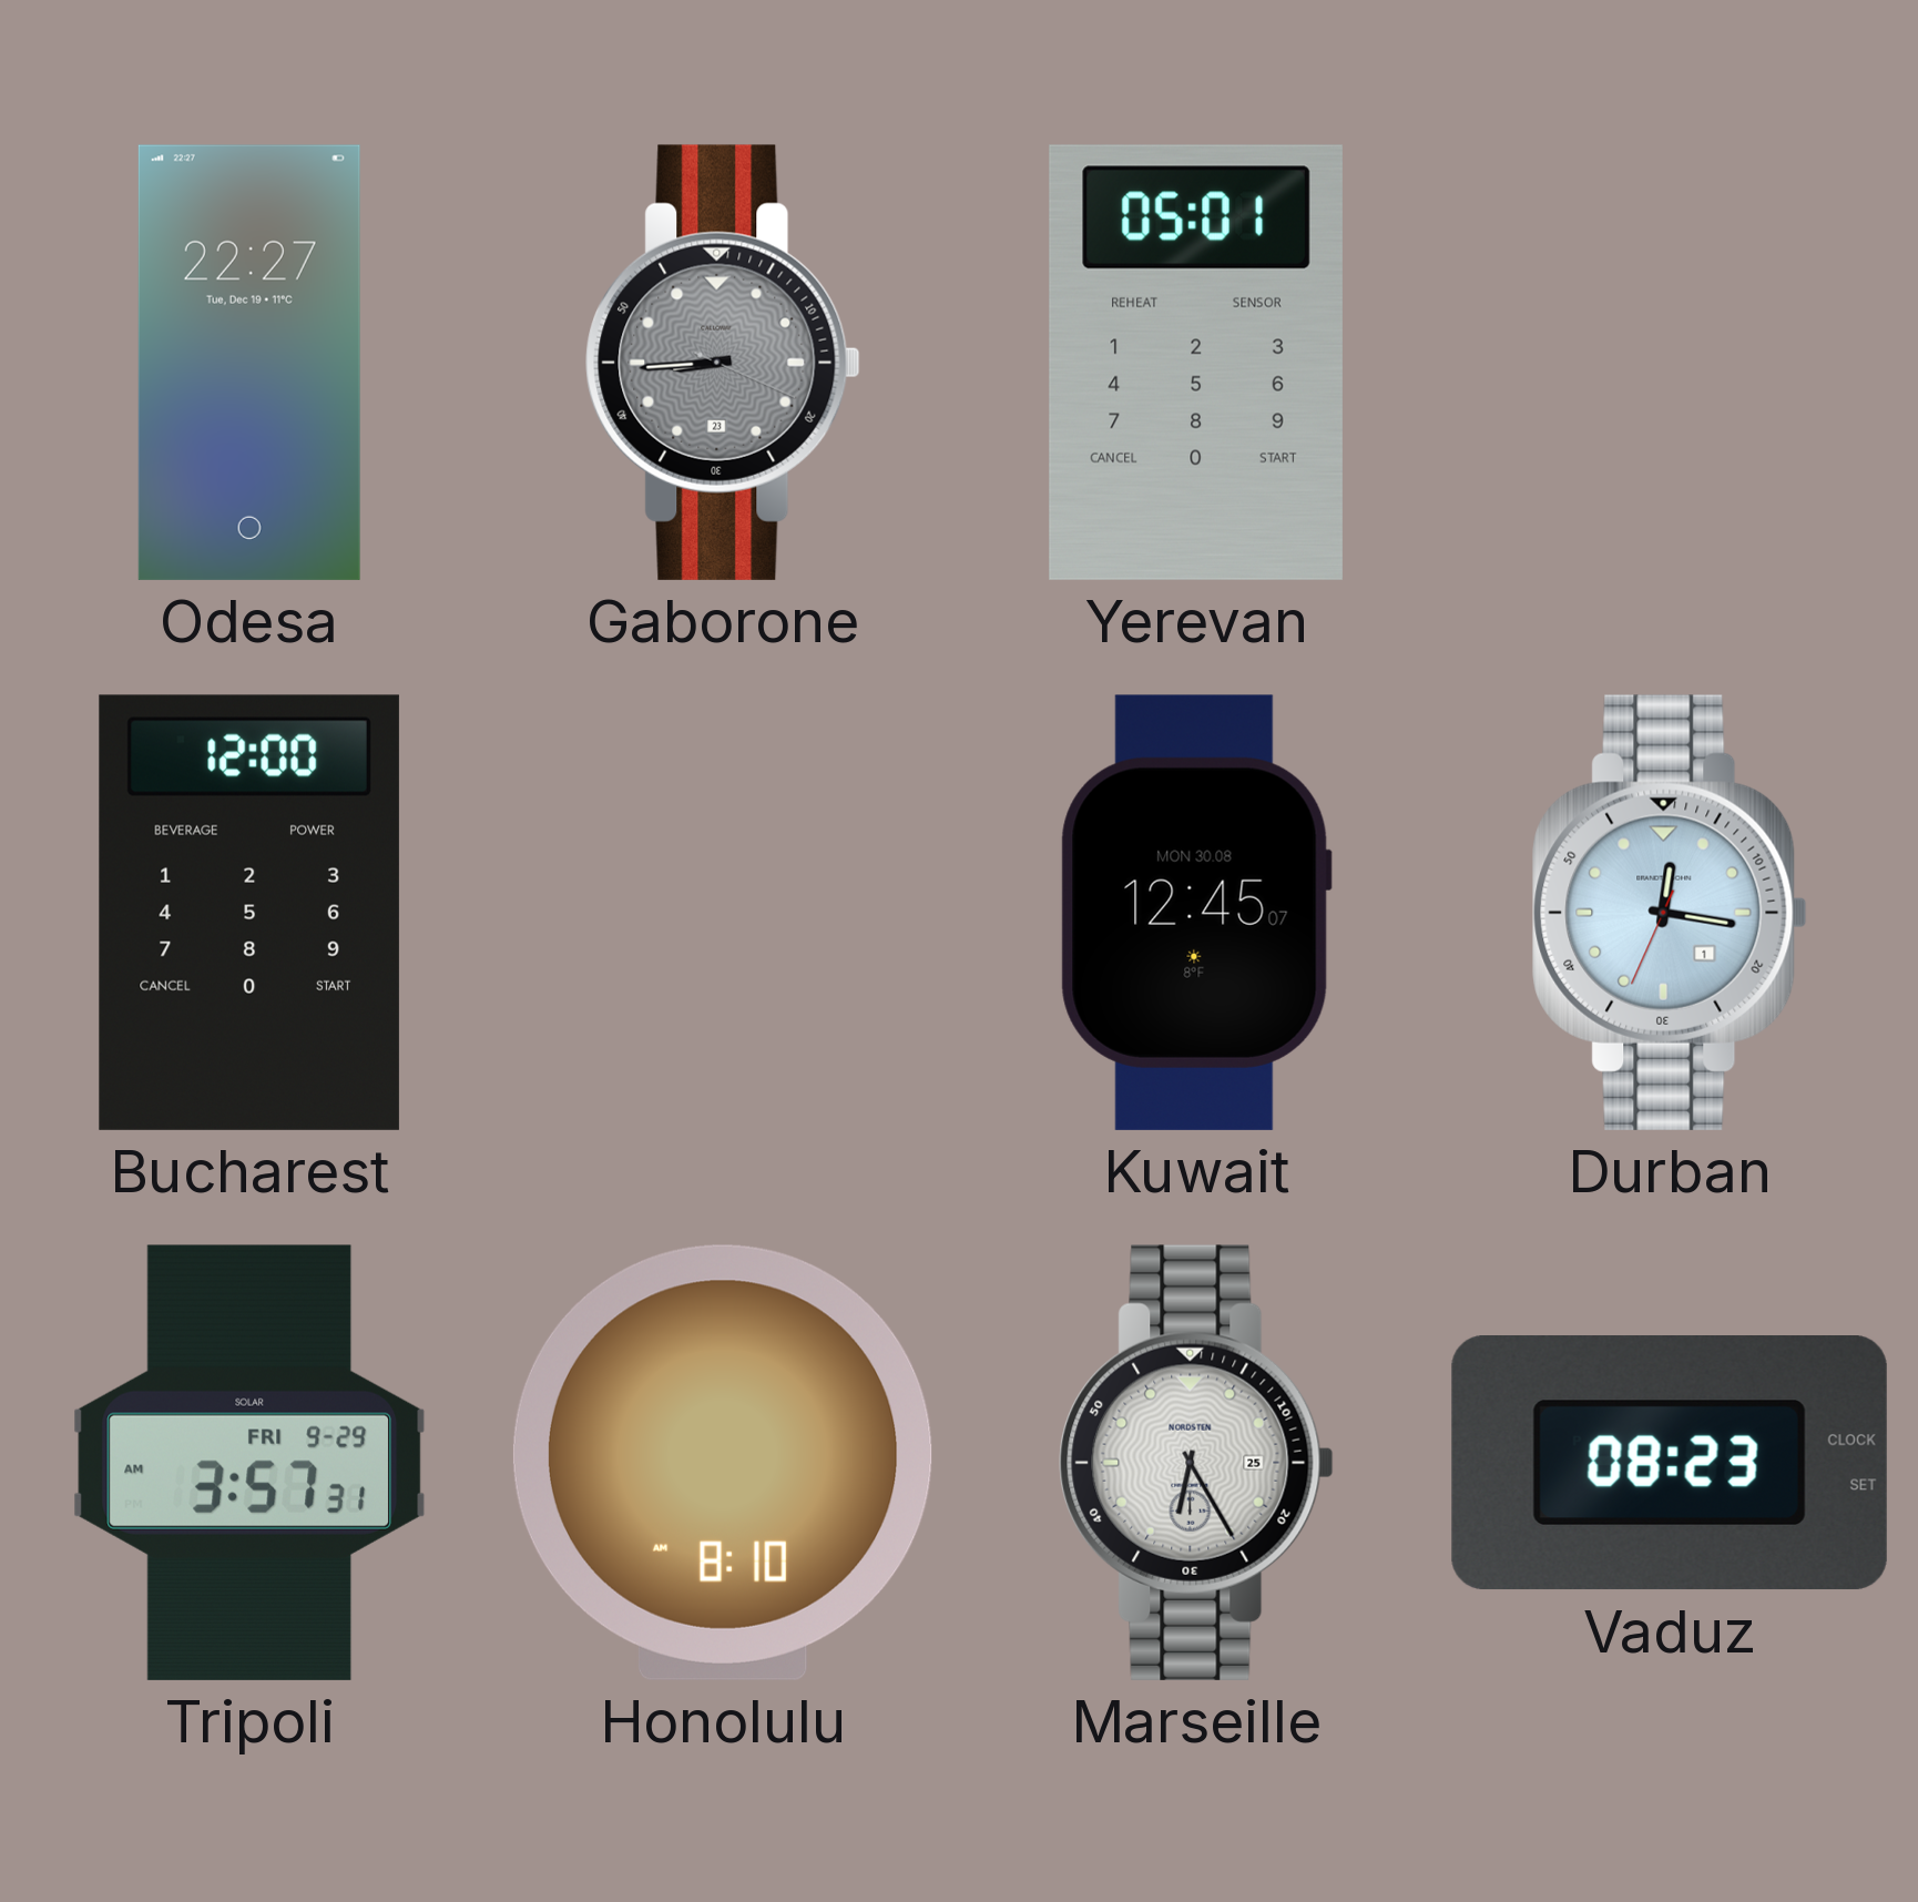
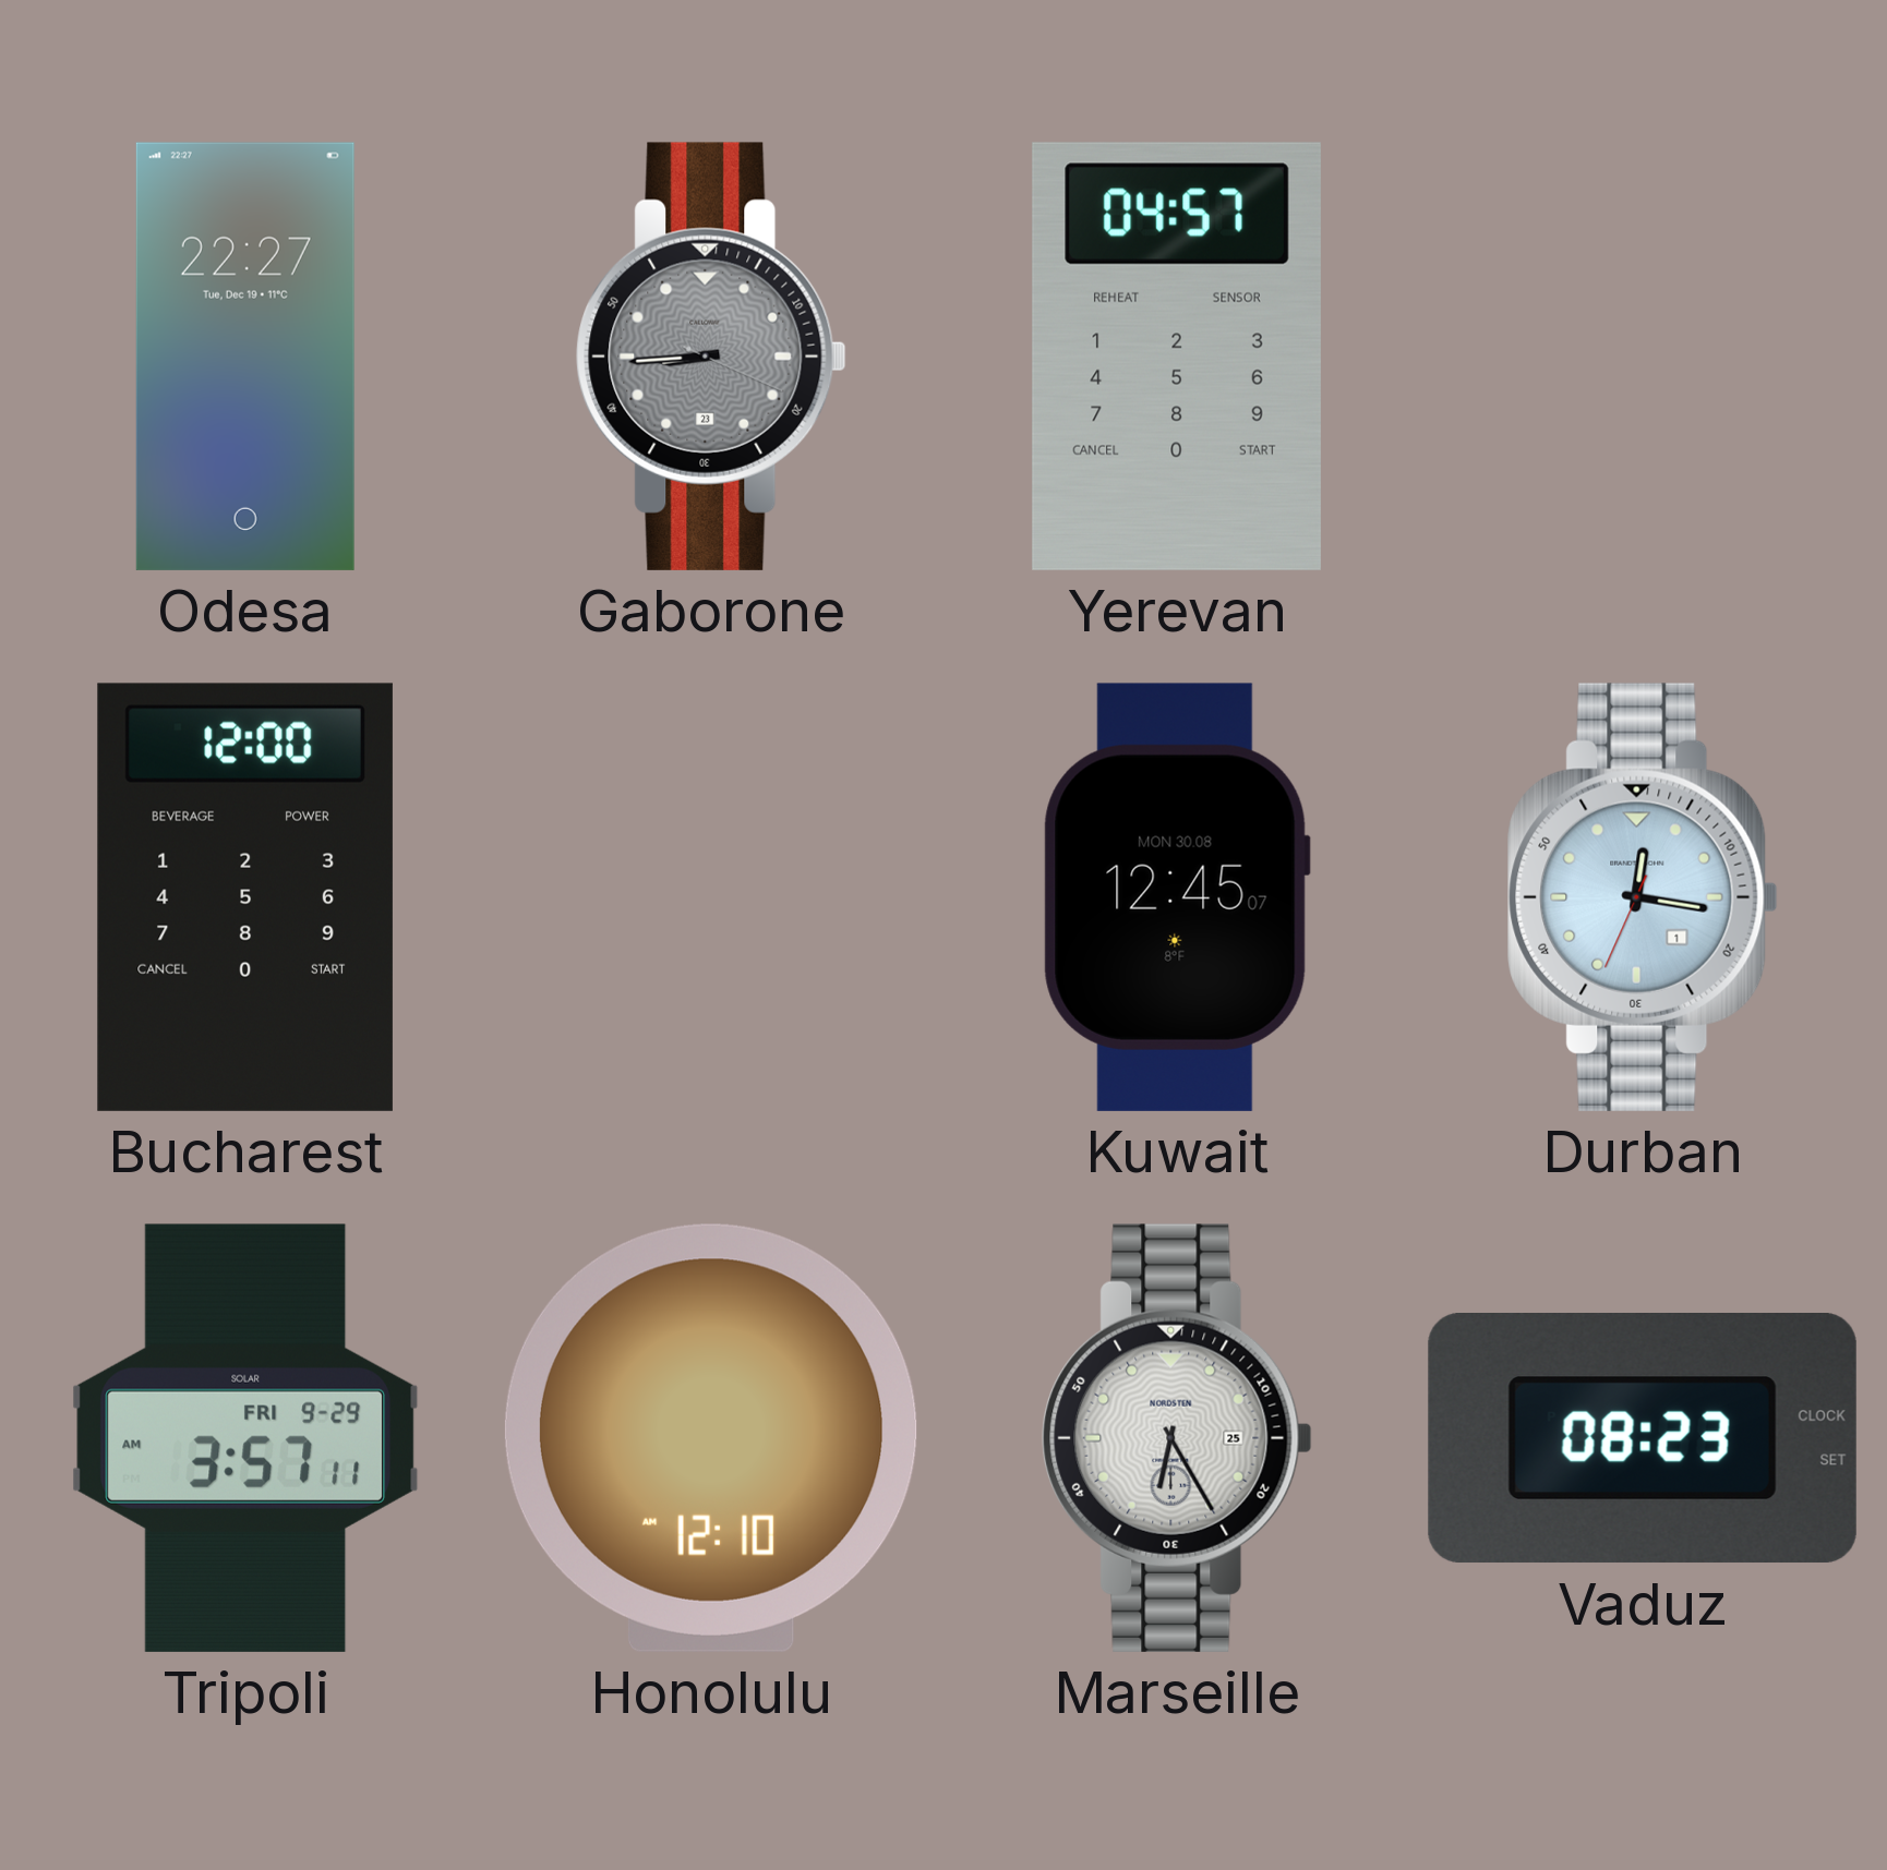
Yerevan: 05:01 -> 04:57 (1177, 357)
Tripoli: 3:57:31 AM -> 3:57:11 AM (245, 1438)
Honolulu: 8:10 -> 12:10 (711, 1438)
